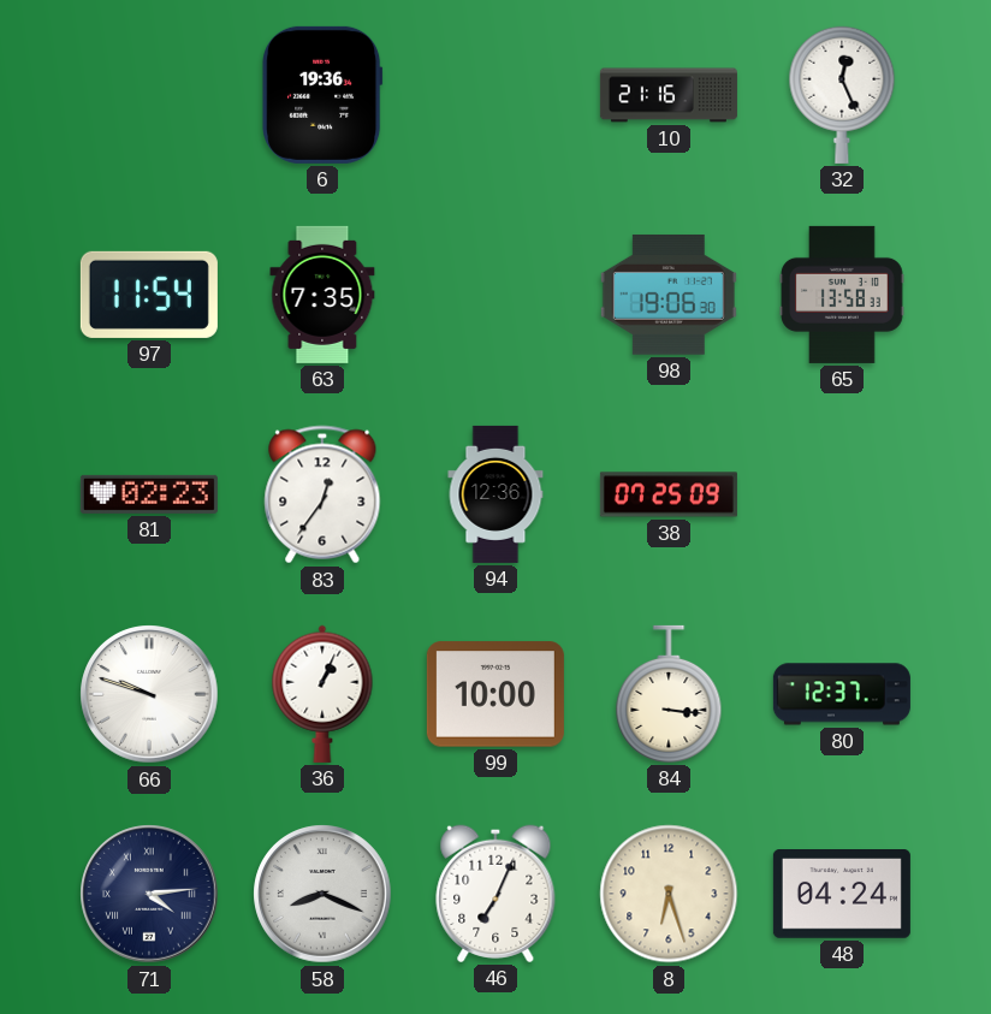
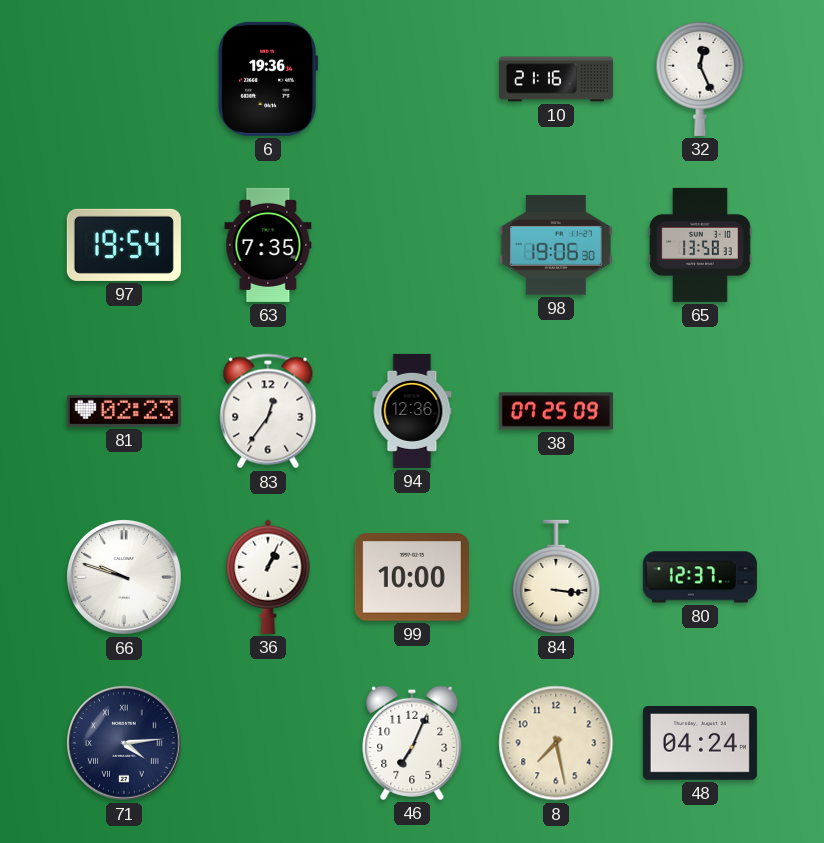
97: 11:54 -> 19:54 (124, 245)
58: 8:19 -> none (322, 894)
8: 6:27 -> 7:28 (556, 743)
